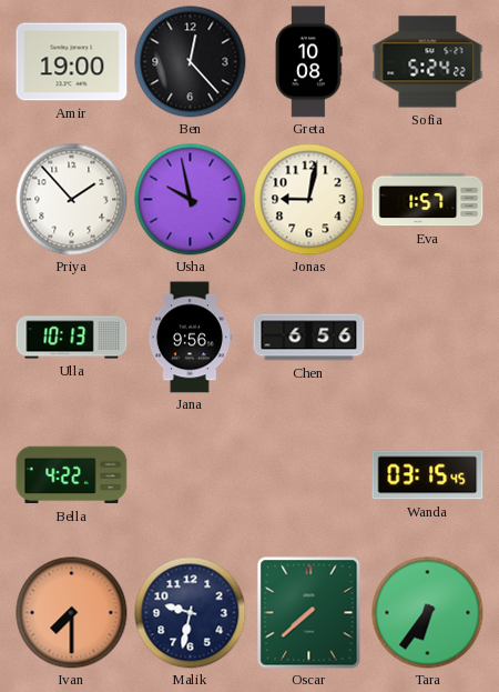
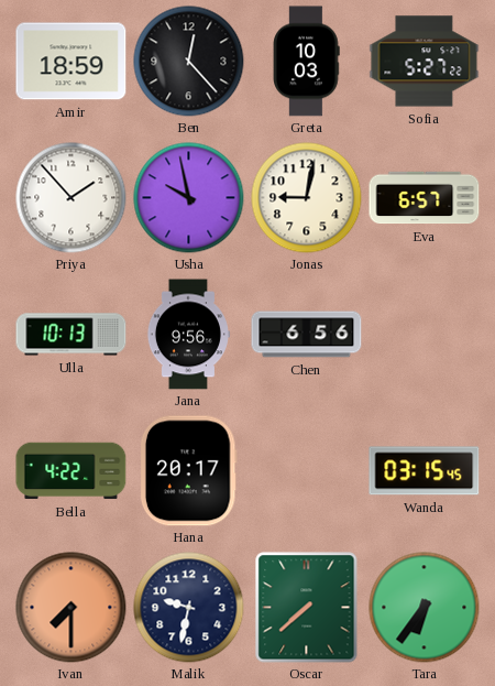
Amir: 19:00 -> 18:59 (71, 62)
Greta: 10:08 -> 10:03 (307, 62)
Sofia: 5:24 -> 5:27 (425, 62)
Eva: 1:57 -> 6:57 (425, 198)
Hana: none -> 20:17 (188, 471)
